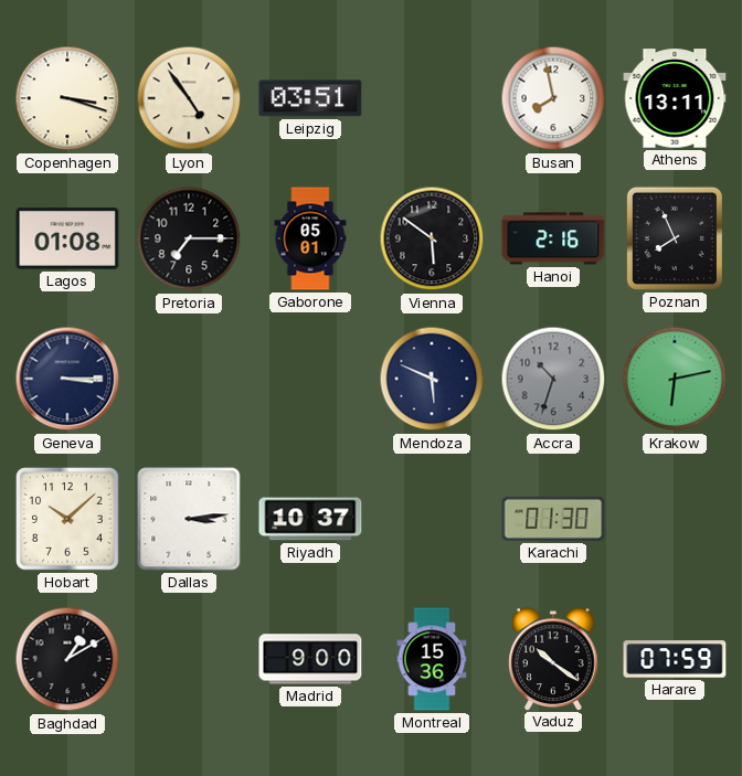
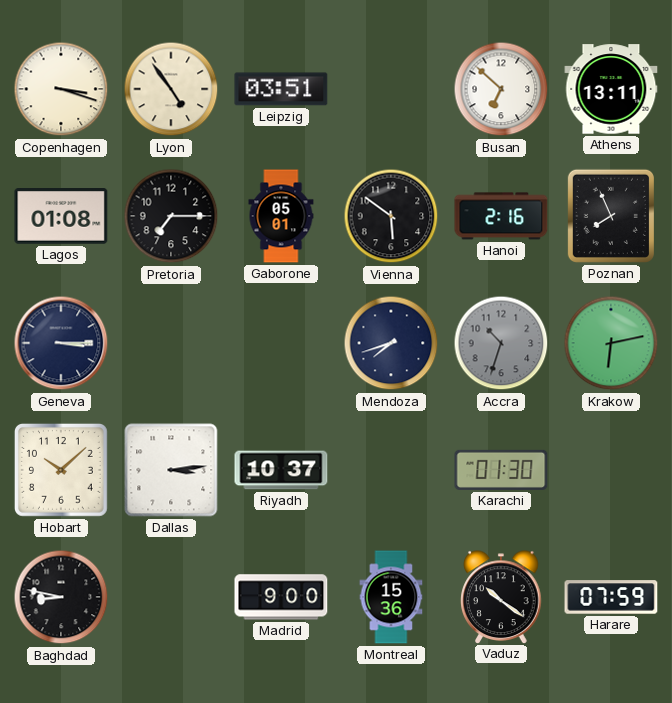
Busan: 7:58 -> 6:52 (501, 89)
Mendoza: 5:49 -> 7:42 (391, 343)
Baghdad: 1:10 -> 8:47 (61, 597)
